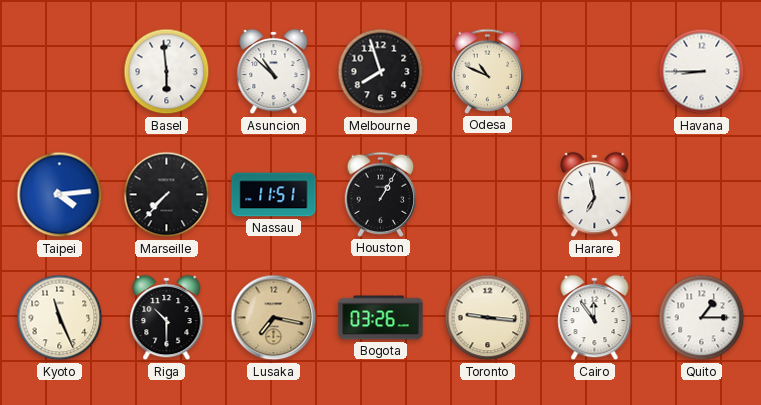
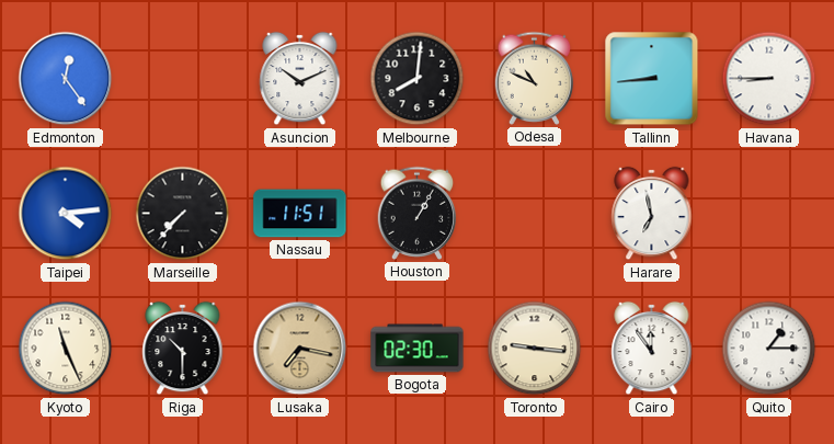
Edmonton: none -> 12:24 (66, 79)
Basel: 5:59 -> none (167, 72)
Asuncion: 10:52 -> 10:11 (300, 79)
Melbourne: 7:57 -> 8:01 (418, 79)
Tallinn: none -> 8:44 (652, 79)
Bogota: 03:26 -> 02:30 (418, 349)
